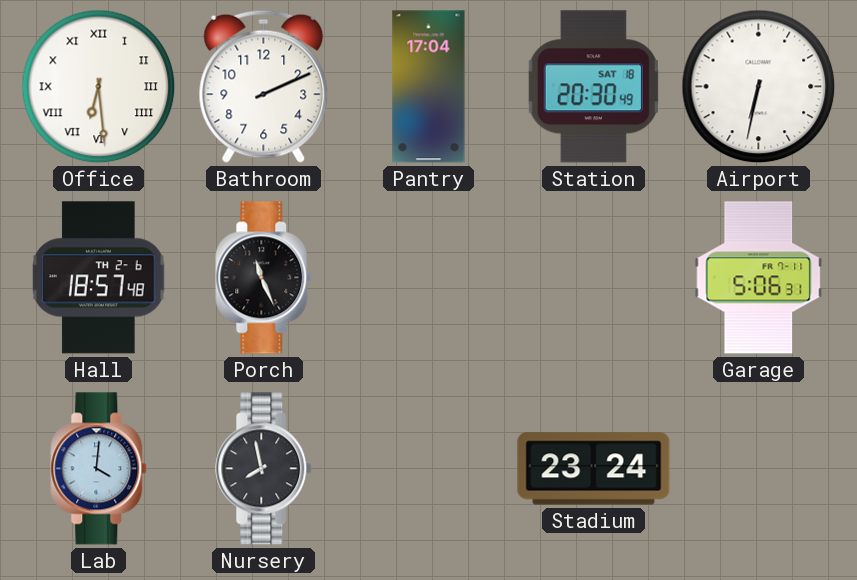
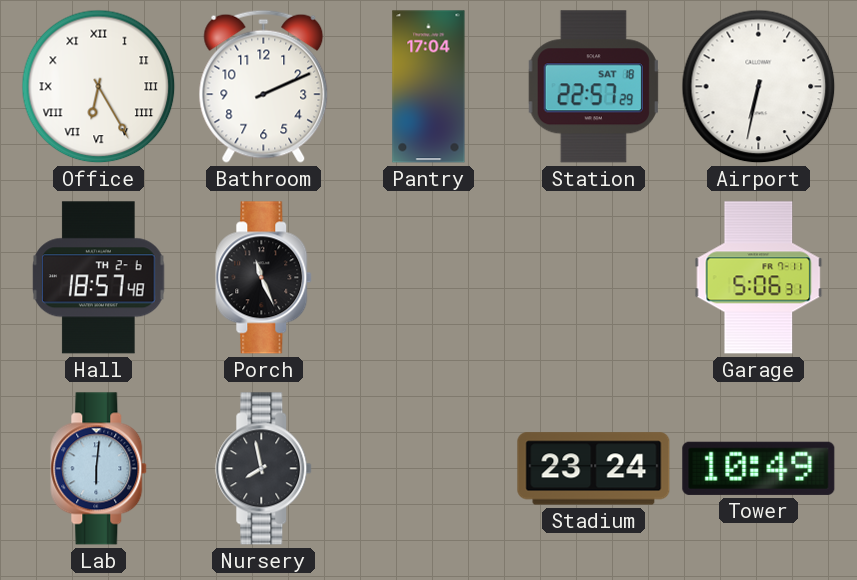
Office: 6:29 -> 6:25 (99, 87)
Station: 20:30 -> 22:57 (593, 87)
Lab: 4:01 -> 6:01 (99, 469)
Tower: none -> 10:49 (759, 468)
